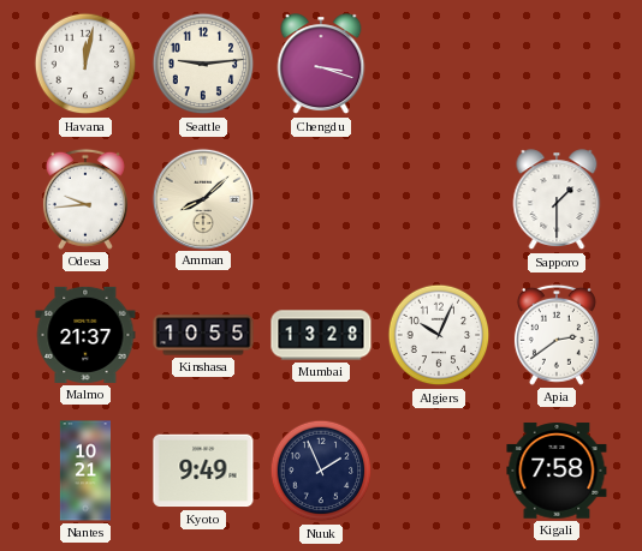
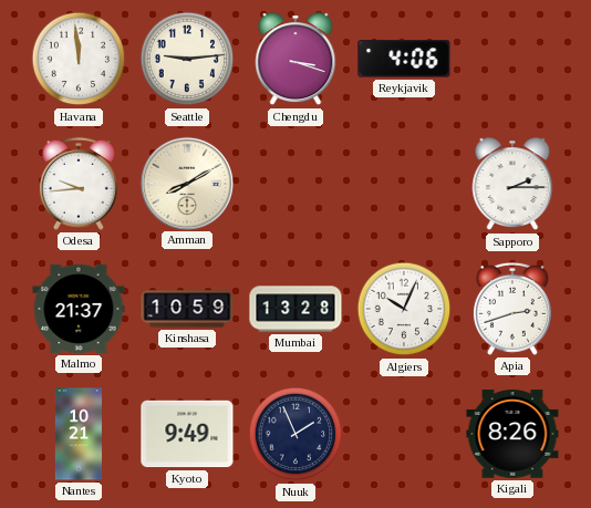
Havana: 12:02 -> 11:59 (79, 59)
Reykjavik: none -> 4:06 (404, 59)
Amman: 8:08 -> 8:10 (186, 183)
Sapporo: 1:30 -> 2:15 (512, 185)
Kinshasa: 10:55 -> 10:59 (187, 309)
Apia: 2:39 -> 2:42 (512, 309)
Kigali: 7:58 -> 8:26 (512, 434)
